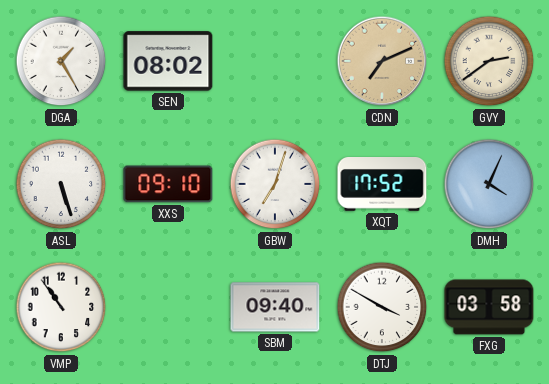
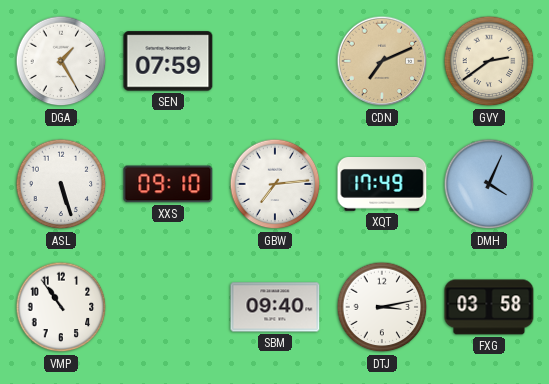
SEN: 08:02 -> 07:59 (168, 61)
GBW: 7:03 -> 7:14 (275, 184)
XQT: 17:52 -> 17:49 (382, 185)
DTJ: 3:50 -> 3:13 (382, 307)
